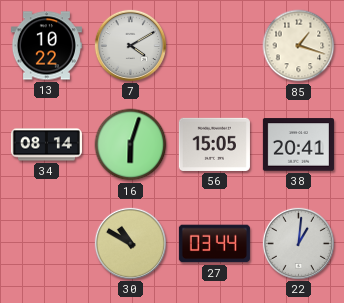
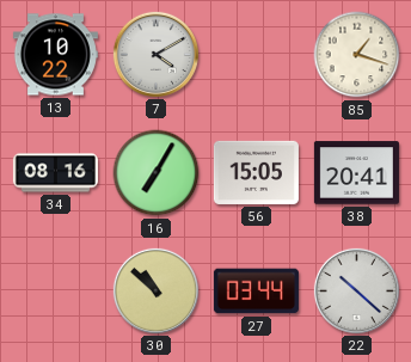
34: 08:14 -> 08:16 (55, 173)
16: 6:03 -> 7:05 (157, 173)
30: 10:50 -> 10:52 (155, 290)
22: 1:01 -> 10:22 (356, 290)
